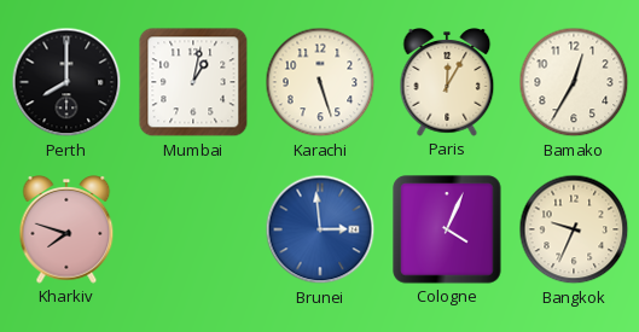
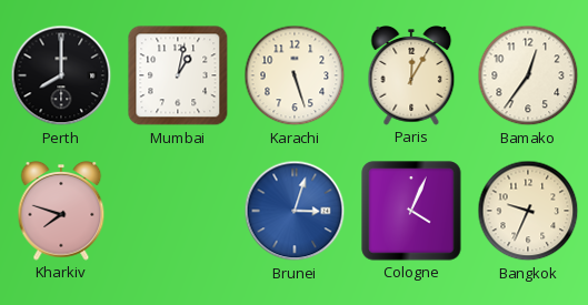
Bamako: 12:35 -> 12:36 (528, 75)
Brunei: 2:59 -> 3:03 (295, 211)
